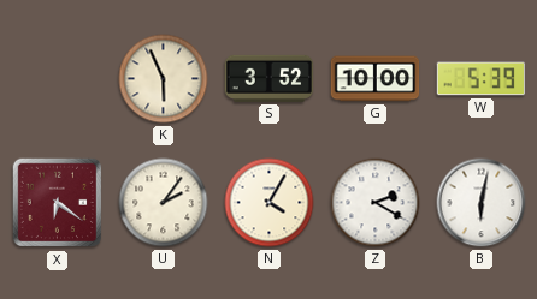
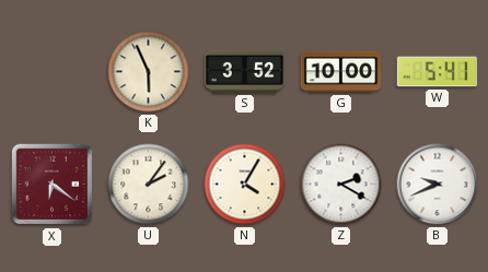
W: 5:39 -> 5:41 (438, 72)
B: 6:02 -> 9:41 (438, 185)
